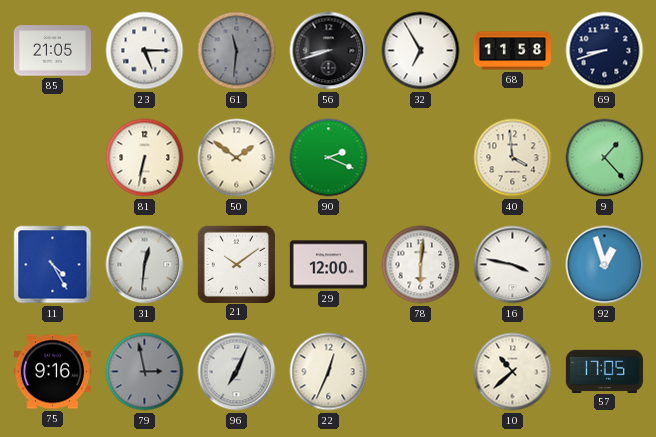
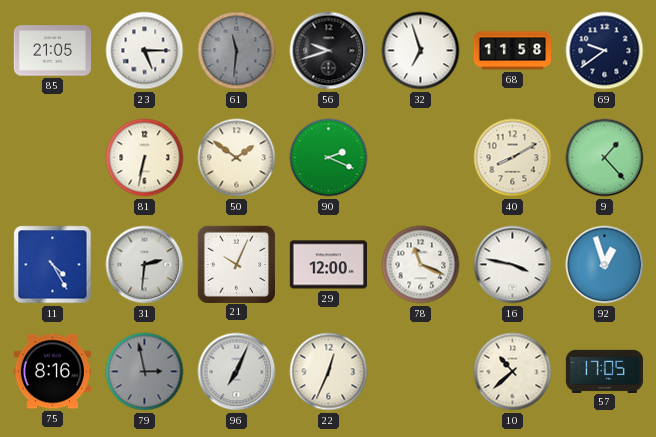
56: 8:42 -> 9:42 (329, 51)
32: 6:55 -> 6:57 (421, 51)
69: 8:42 -> 9:39 (605, 51)
40: 3:59 -> 8:10 (513, 158)
31: 12:31 -> 2:31 (145, 265)
21: 10:09 -> 10:04 (236, 264)
78: 6:01 -> 11:19 (421, 265)
75: 9:16 -> 8:16 (52, 372)
